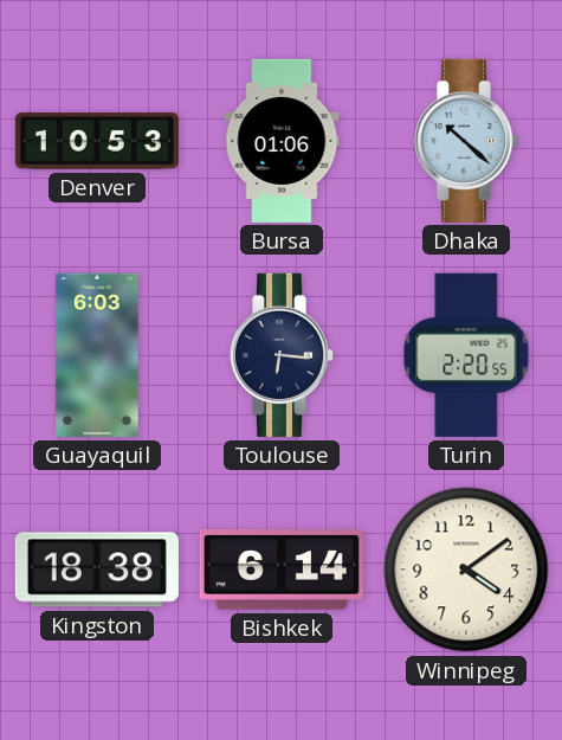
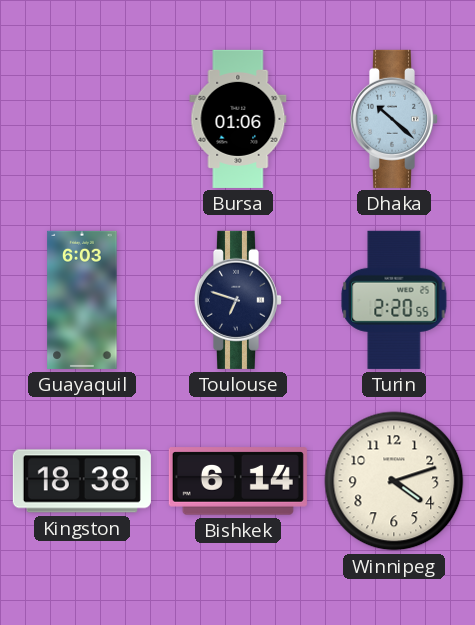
Denver: 10:53 -> none (97, 141)
Toulouse: 6:16 -> 6:48 (237, 300)
Winnipeg: 4:09 -> 4:12 (394, 481)
